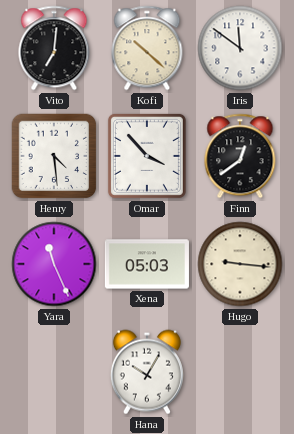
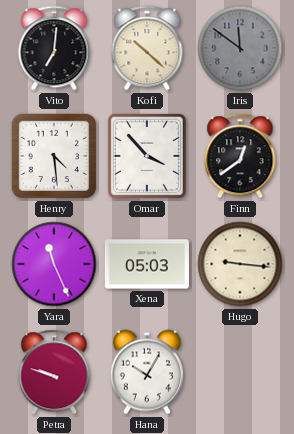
Iris dial: white -> grey (240, 48)
Petra: none -> 9:48 (54, 372)
